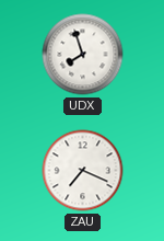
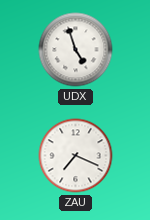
UDX: 7:57 -> 4:57 (76, 50)
